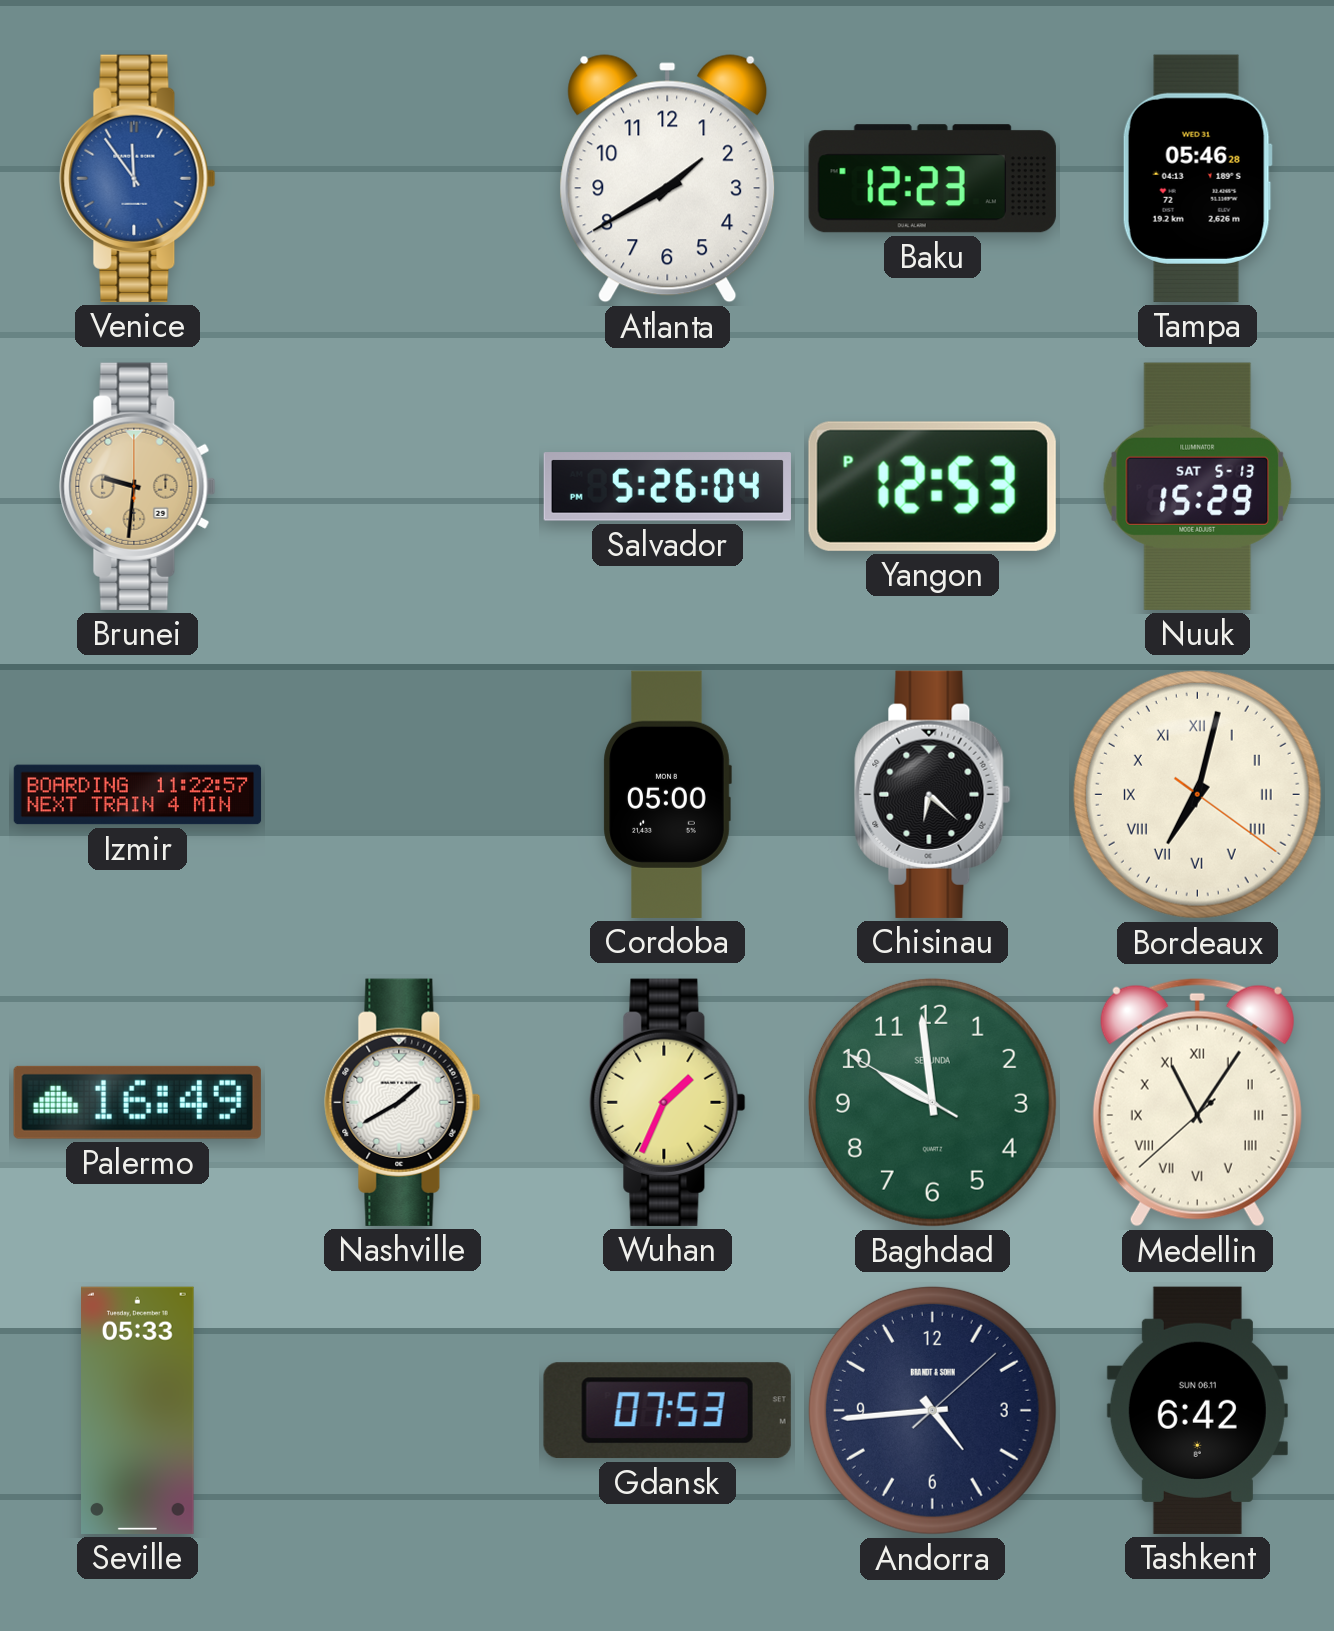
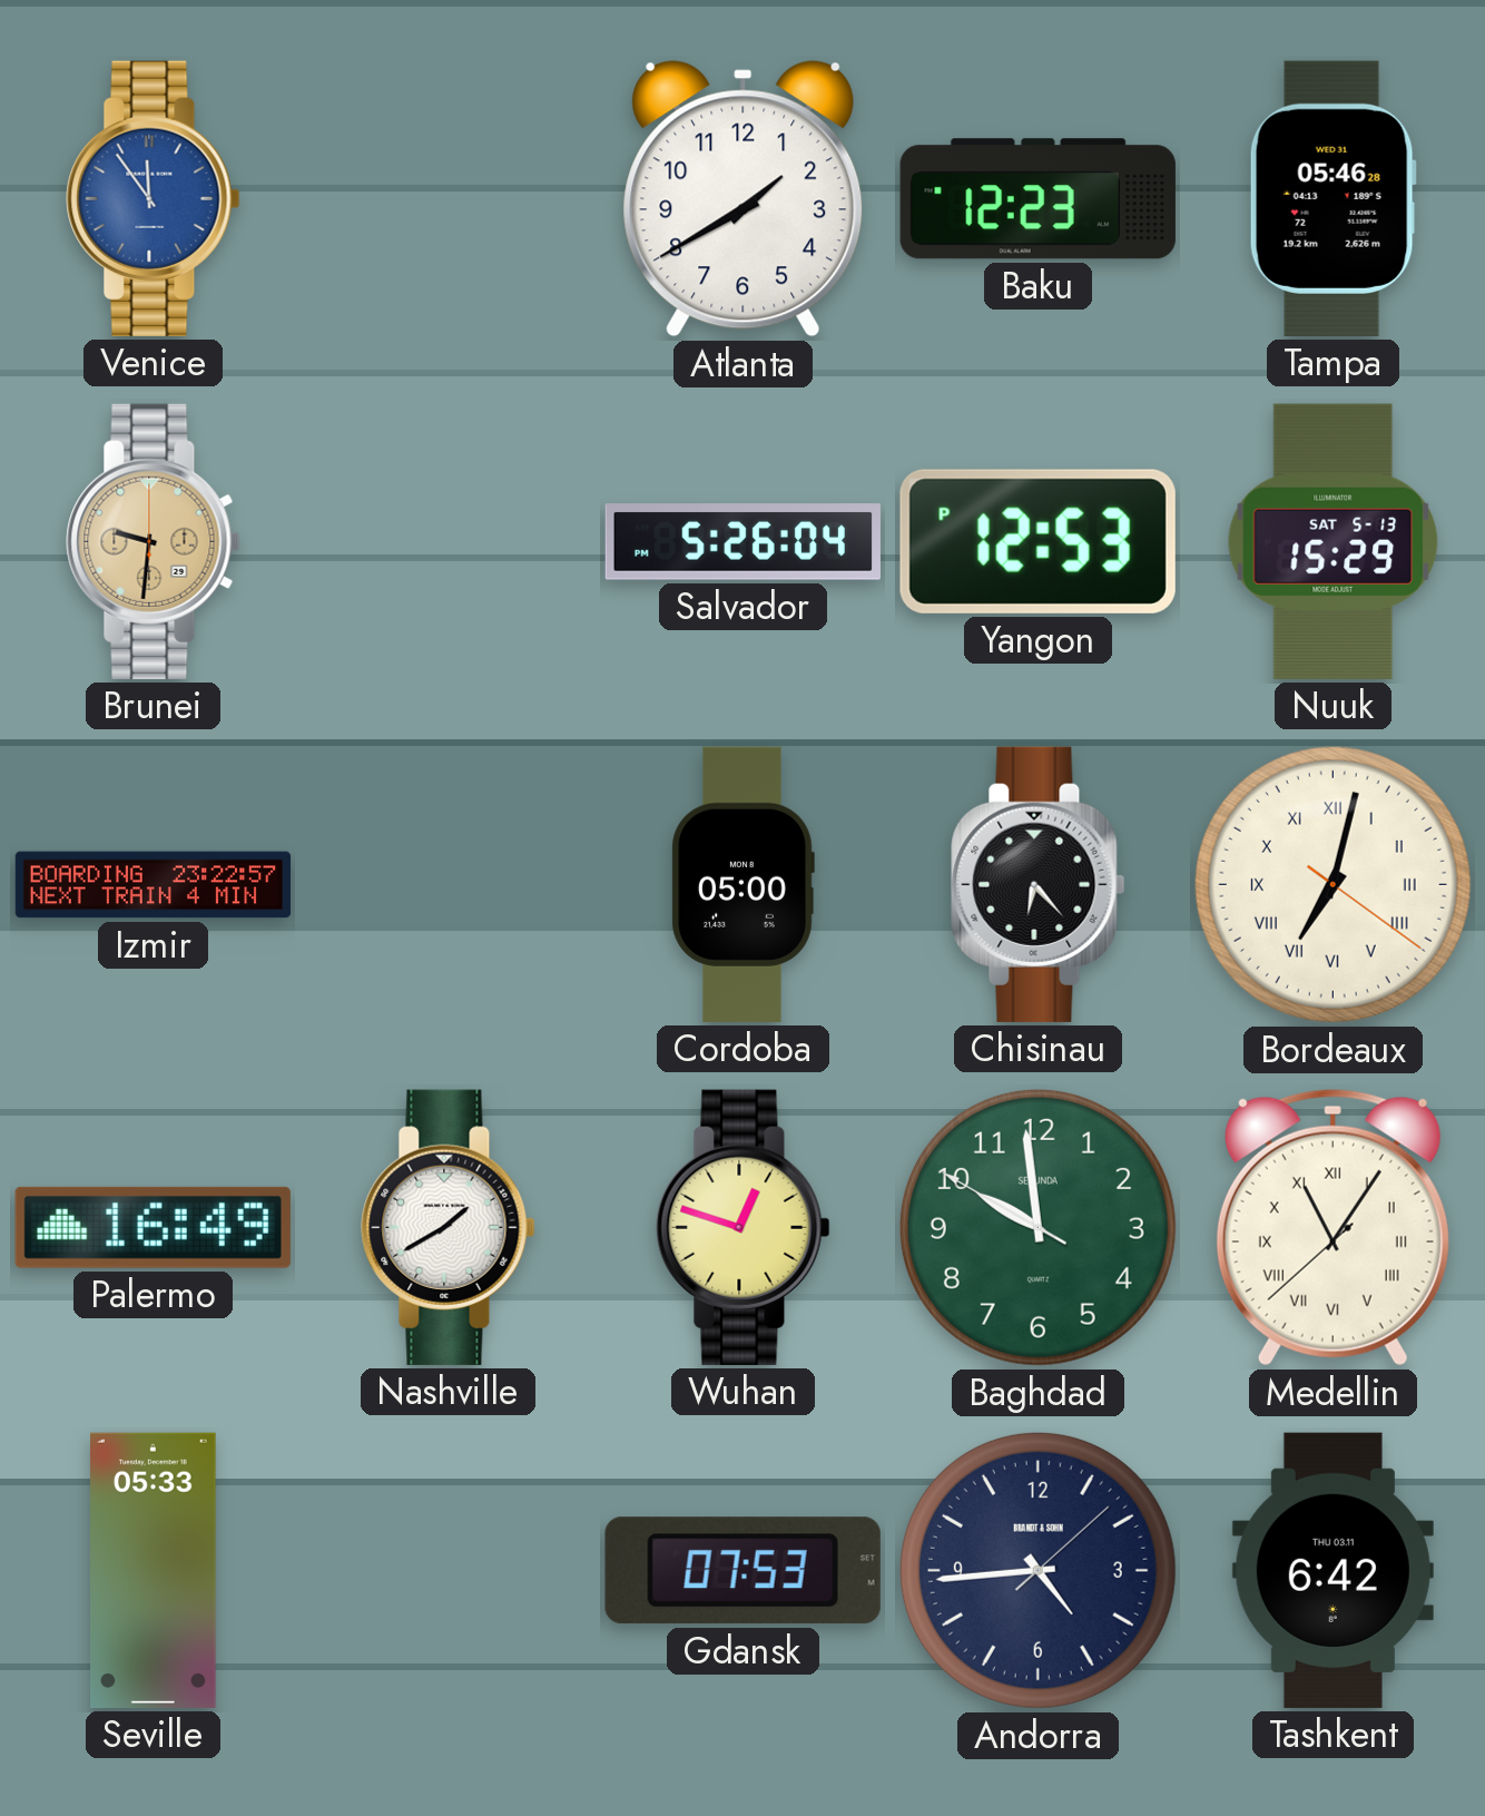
Izmir: 11:22 -> 23:22 (154, 885)
Chisinau: 6:22 -> 6:23 (1039, 884)
Wuhan: 1:34 -> 12:48 (744, 1227)
Tashkent date: SUN 06.11 -> THU 03.11 (1332, 1570)
